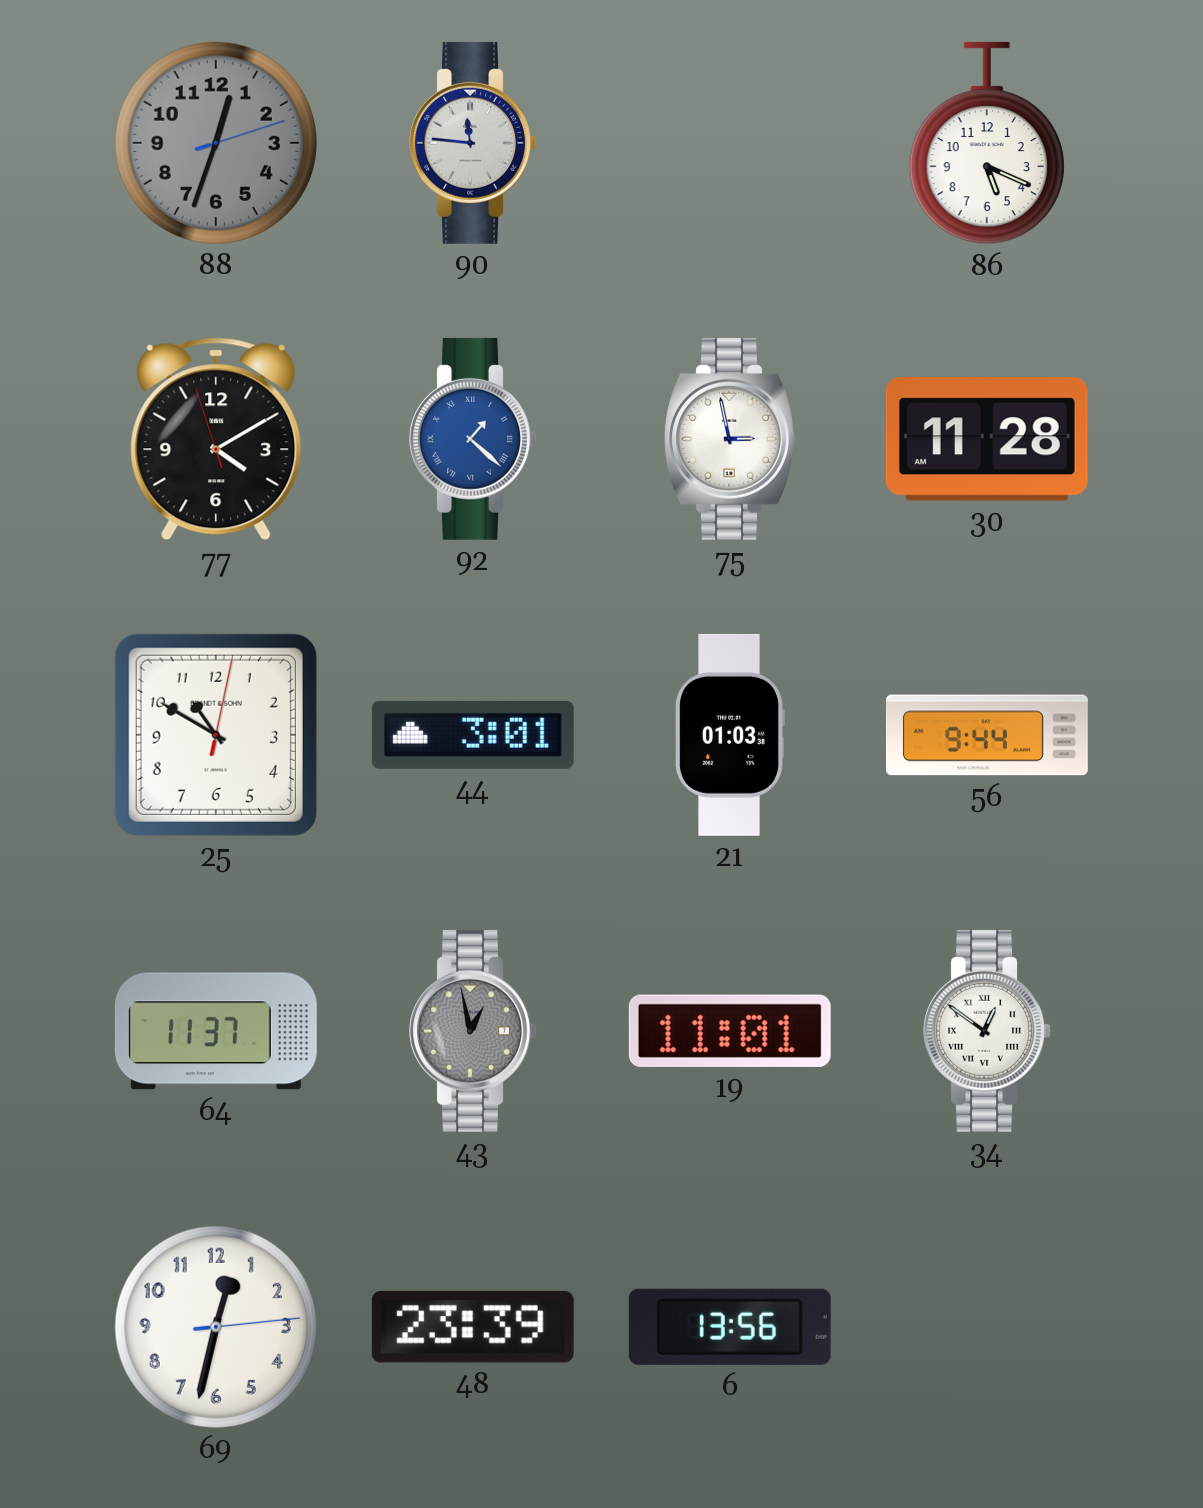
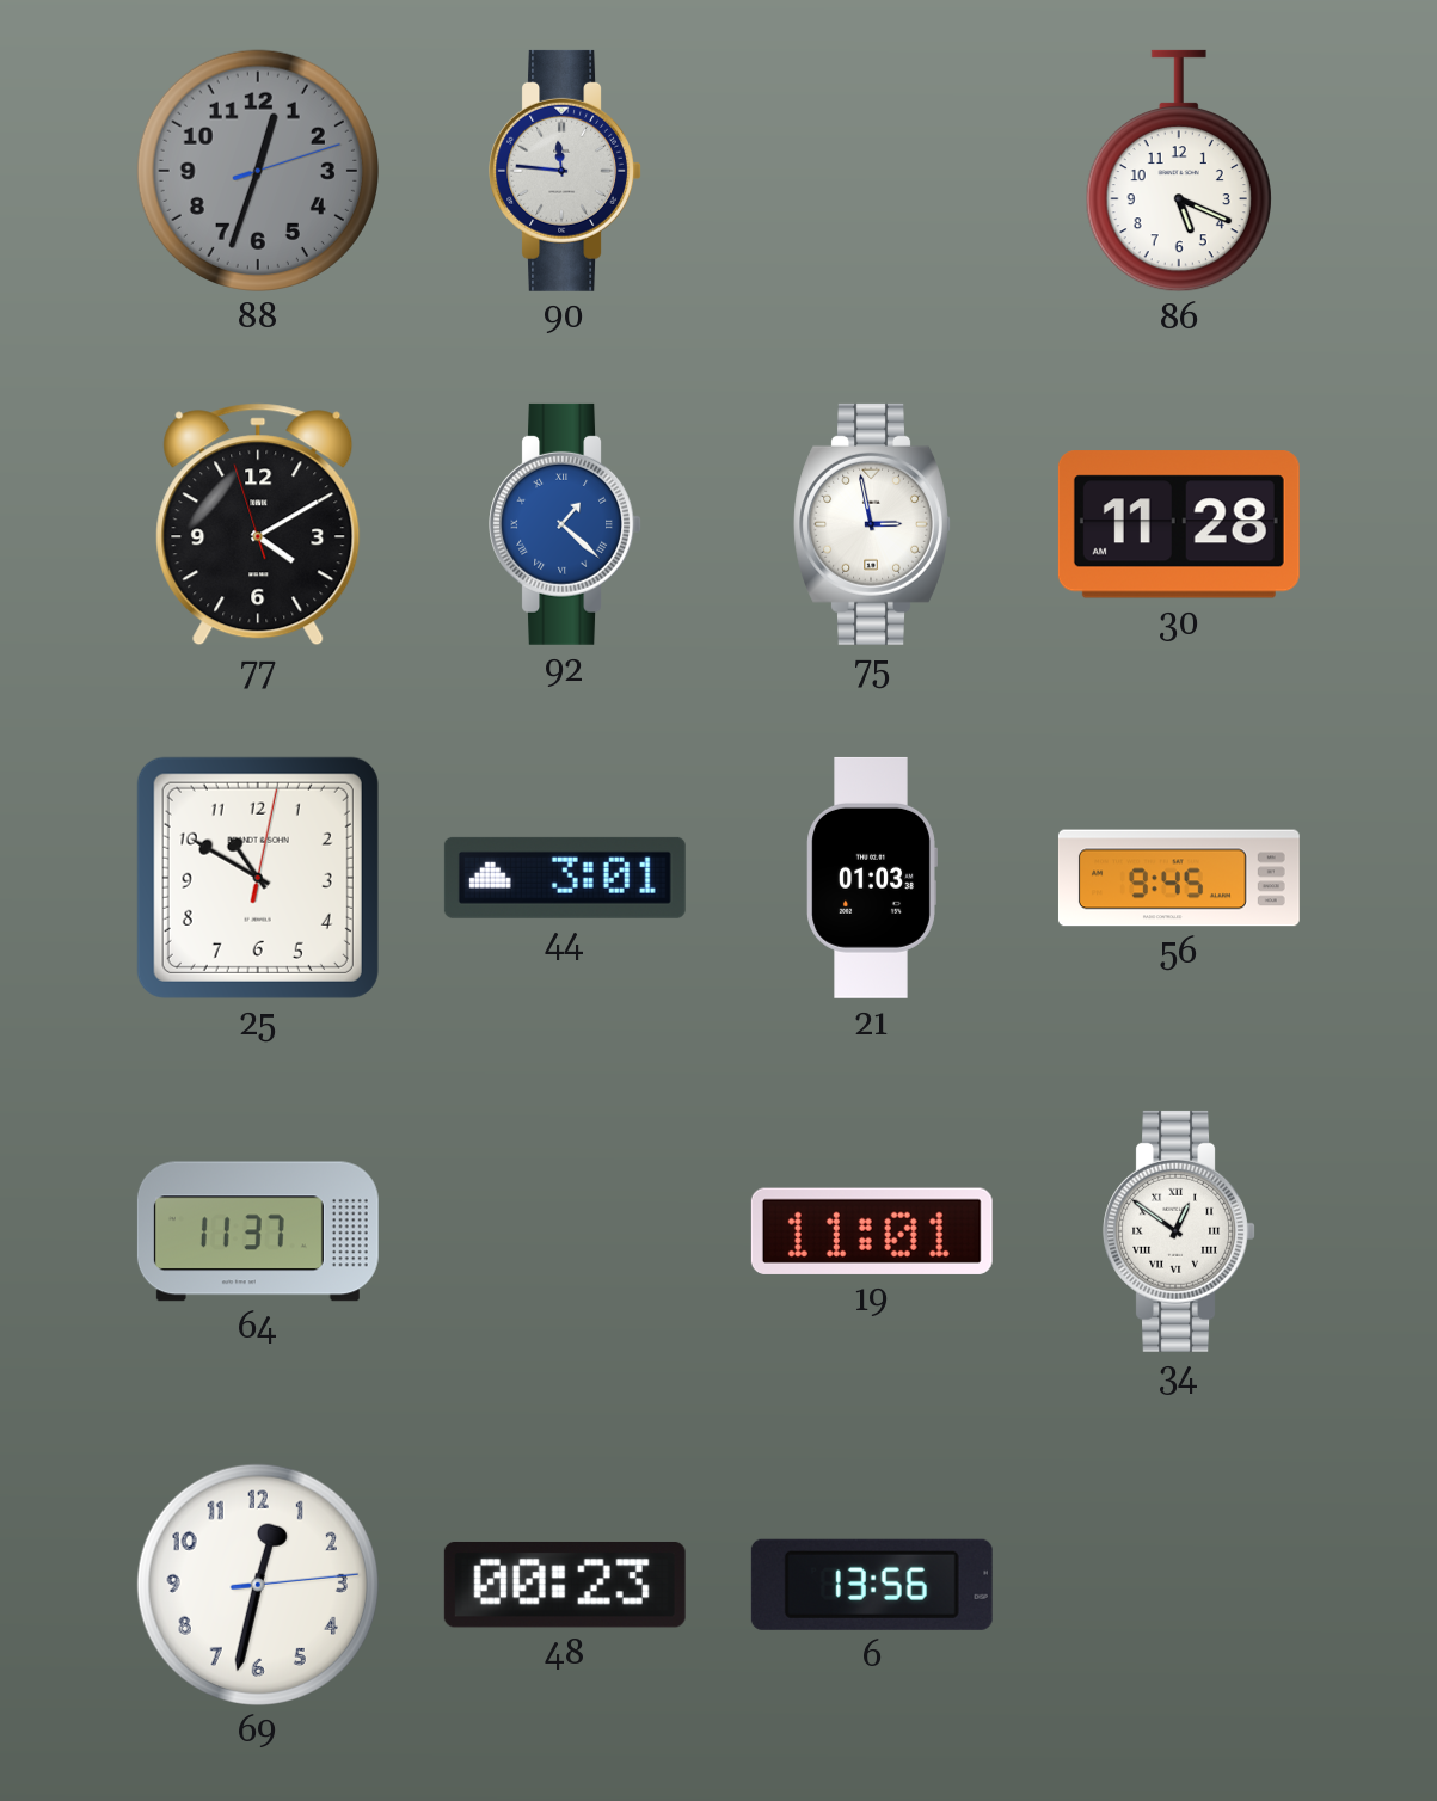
56: 9:44 -> 9:45 (1179, 878)
43: 12:58 -> none (473, 1031)
48: 23:39 -> 00:23 (565, 1585)
